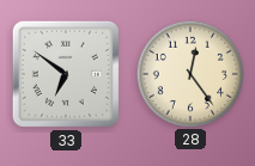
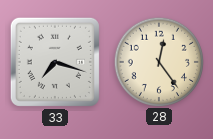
33: 6:51 -> 7:18 (55, 62)
